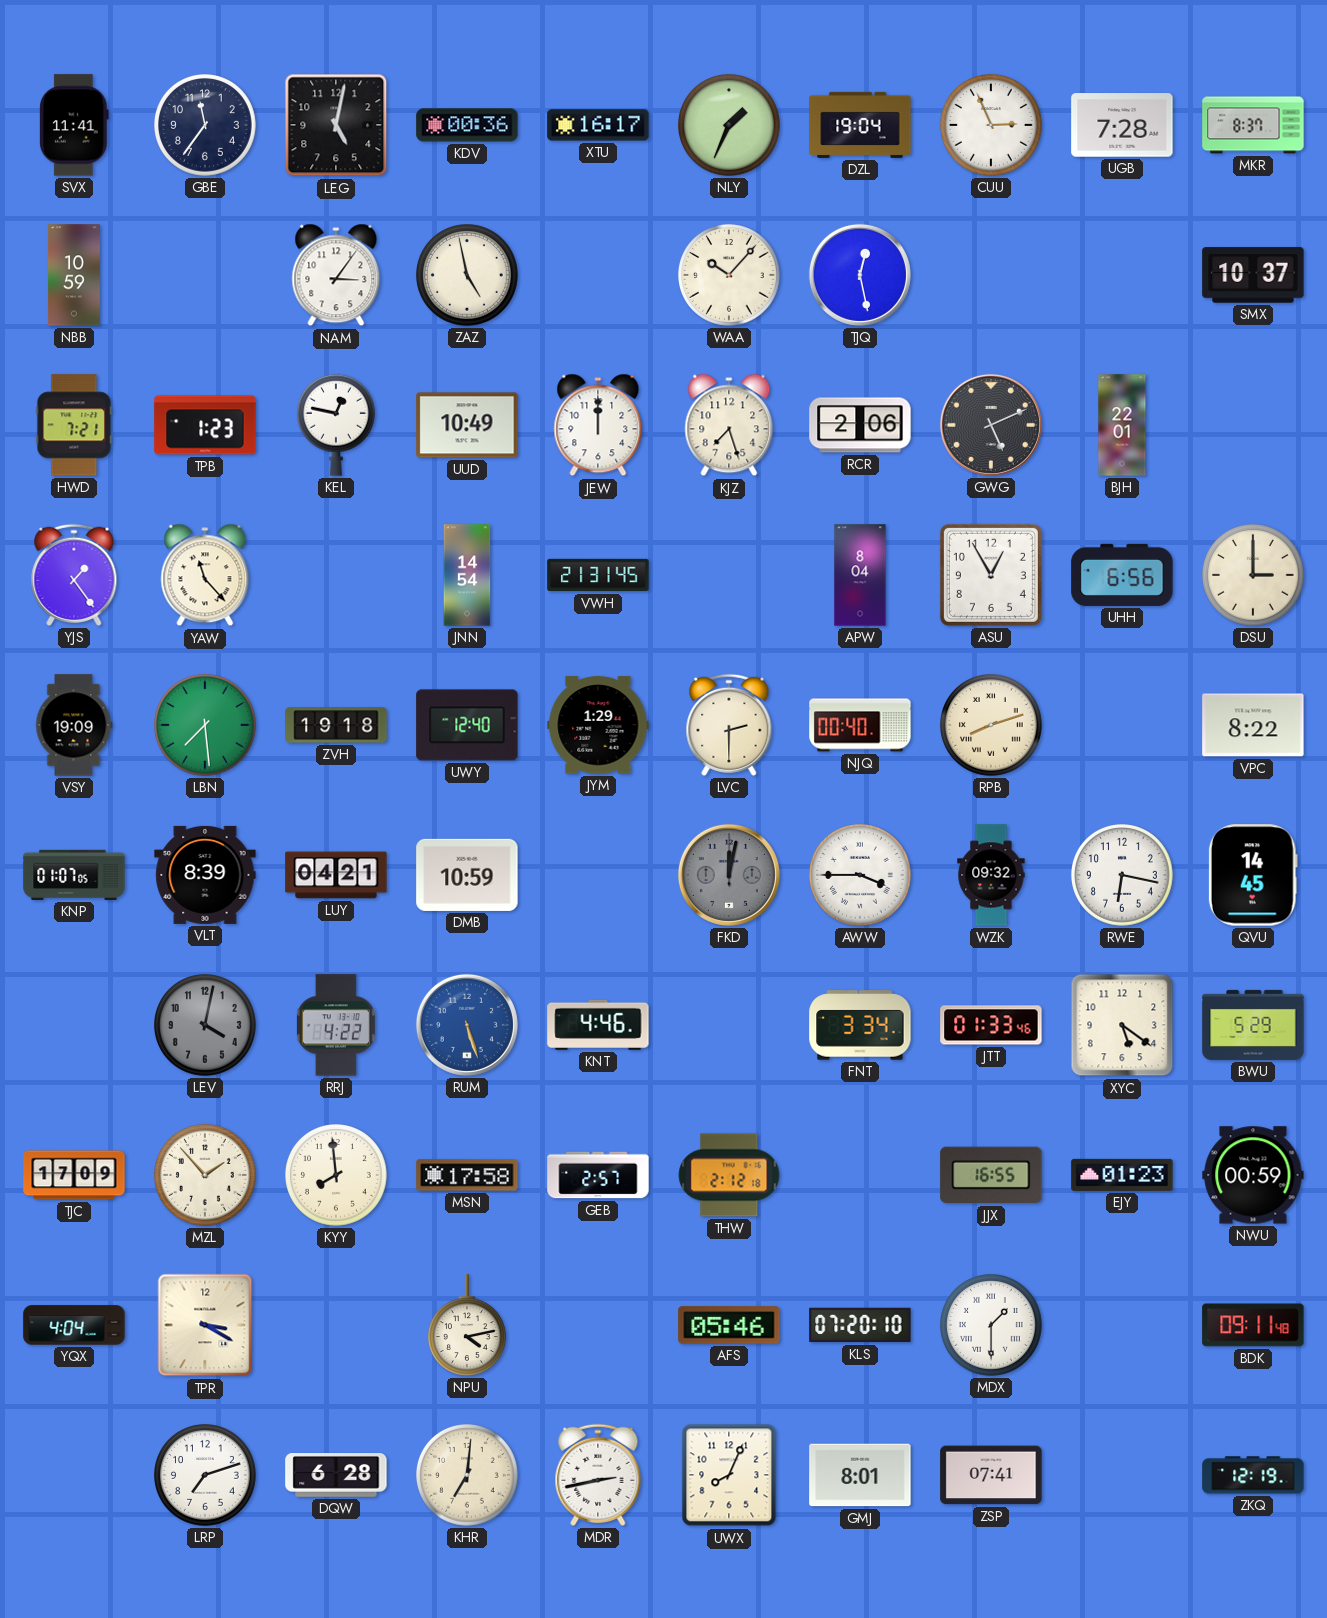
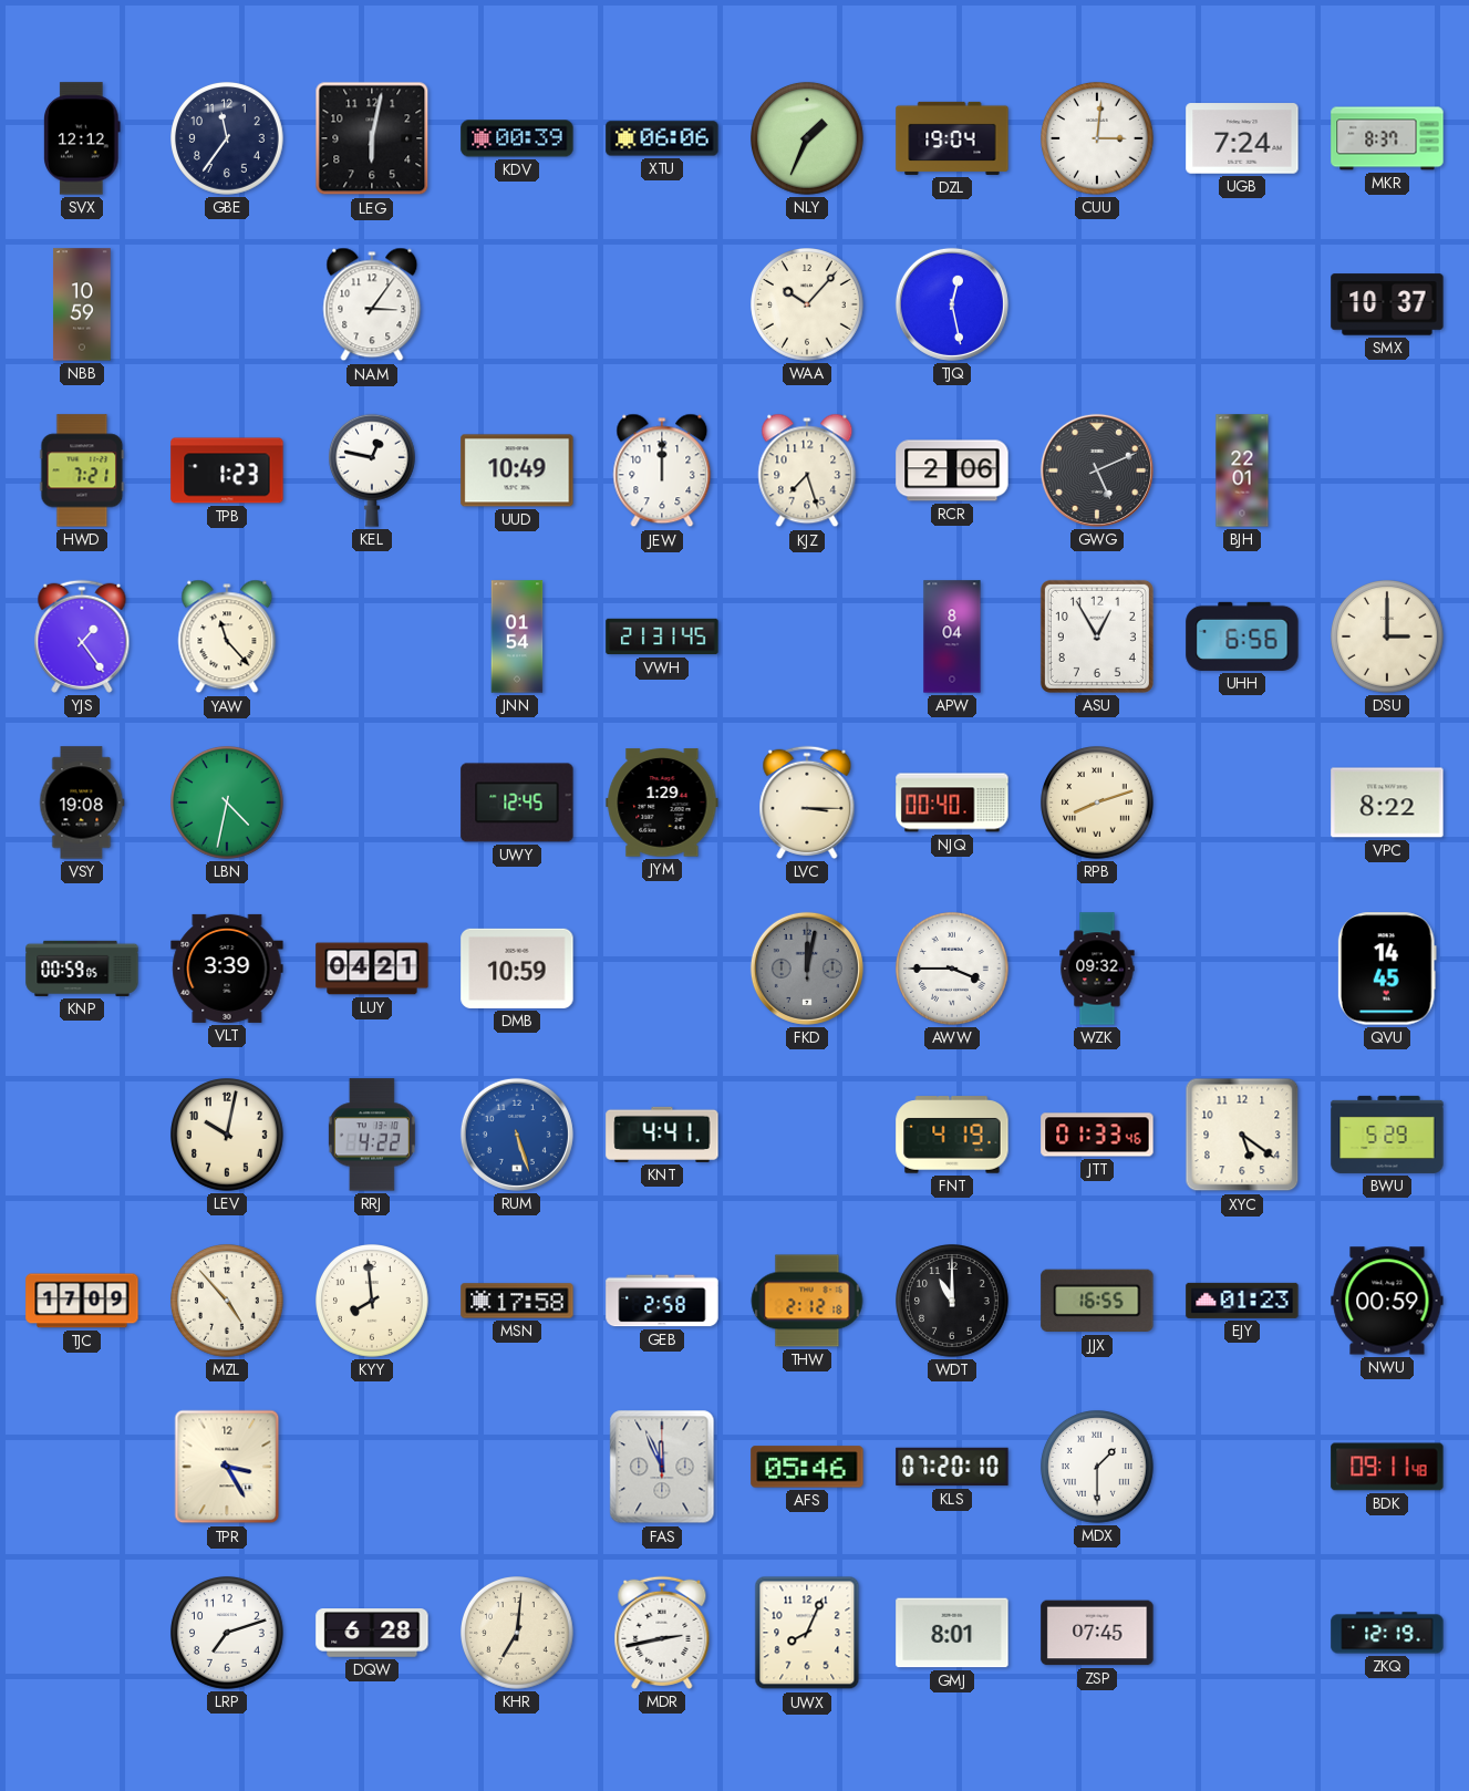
SVX: 11:41 -> 12:12 (83, 138)
LEG: 5:02 -> 6:02 (372, 138)
KDV: 00:36 -> 00:39 (517, 138)
XTU: 16:17 -> 06:06 (662, 138)
CUU: 2:56 -> 3:01 (1098, 139)
UGB: 7:28 -> 7:24 (1242, 138)
ZAZ: 4:58 -> none (468, 276)
JNN: 14:54 -> 01:54 (517, 636)
VSY: 19:09 -> 19:08 (82, 803)
LBN: 7:29 -> 4:32 (228, 804)
ZVH: 19:18 -> none (336, 725)
UWY: 12:40 -> 12:45 (517, 803)
LVC: 2:30 -> 3:15 (807, 803)
KNP: 01:07 -> 00:59 (82, 969)
VLT: 8:39 -> 3:39 (227, 969)
RWE: 6:17 -> none (1123, 876)
LEV: 4:02 -> 10:02 (228, 1136)
LEV dial: grey -> cream (228, 1136)
KNT: 4:46 -> 4:41 (662, 1135)
FNT: 3:34 -> 4:19 (952, 1135)
MZL: 1:53 -> 4:53 (228, 1302)
GEB: 2:57 -> 2:58 (662, 1301)
WDT: none -> 11:00 (953, 1302)
YQX: 4:04 -> none (74, 1325)
TPR: 3:20 -> 3:25 (227, 1467)
NPU: 4:13 -> none (467, 1325)
FAS: none -> 11:56 (662, 1467)
ZSP: 07:41 -> 07:45 (1097, 1633)
